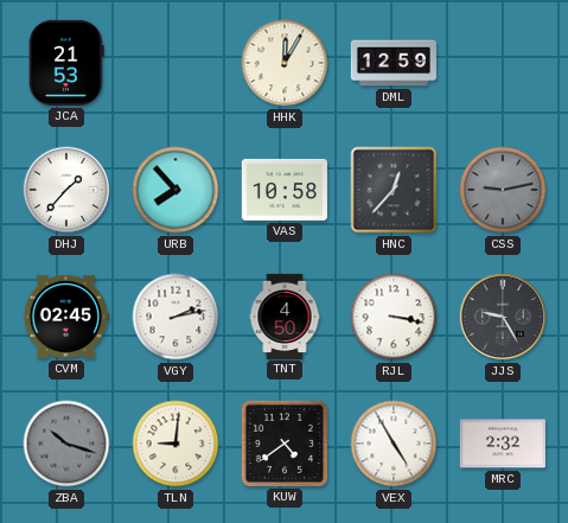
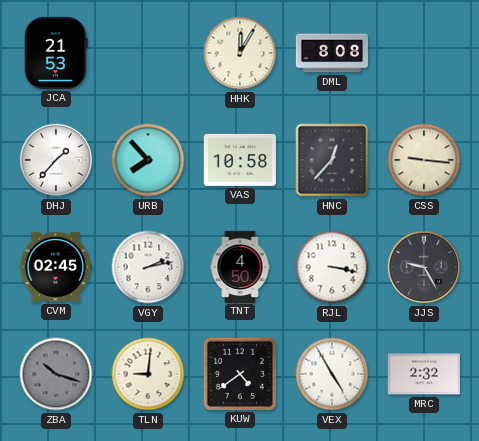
DML: 12:59 -> 8:08 (332, 53)
CSS: 9:13 -> 9:16 (424, 160)
CSS dial: grey -> cream (424, 160)
